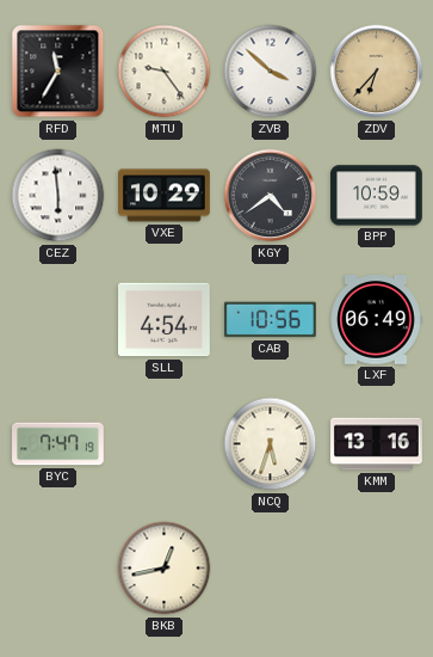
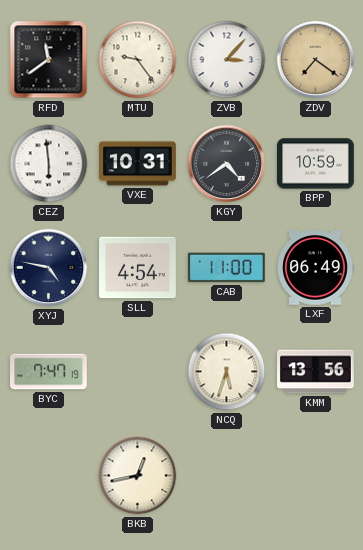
RFD: 11:35 -> 11:39 (49, 60)
ZVB: 3:52 -> 3:07 (227, 60)
ZDV: 6:37 -> 7:21 (316, 60)
VXE: 10:29 -> 10:31 (138, 164)
XYJ: none -> 4:47 (49, 268)
CAB: 10:56 -> 11:00 (226, 268)
KMM: 13:16 -> 13:56 (316, 372)
